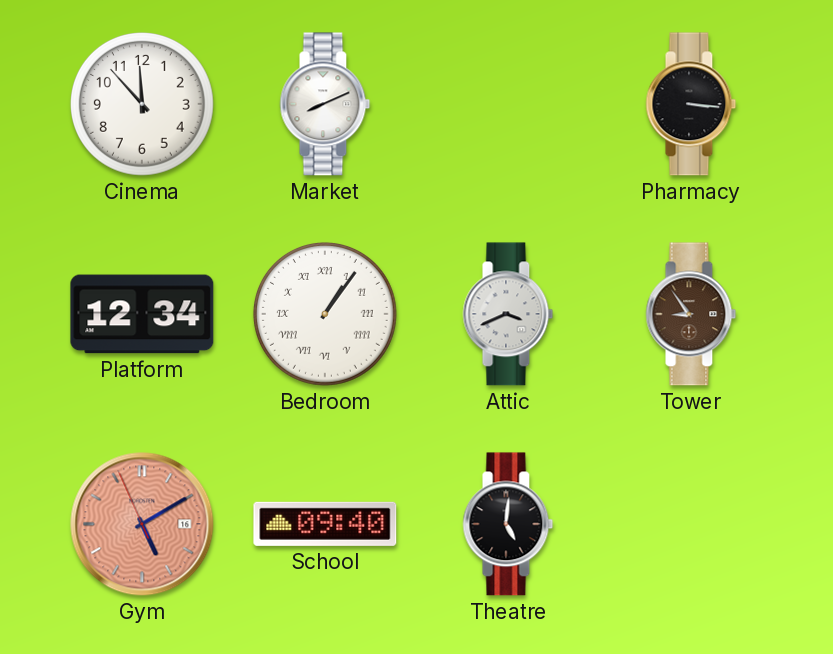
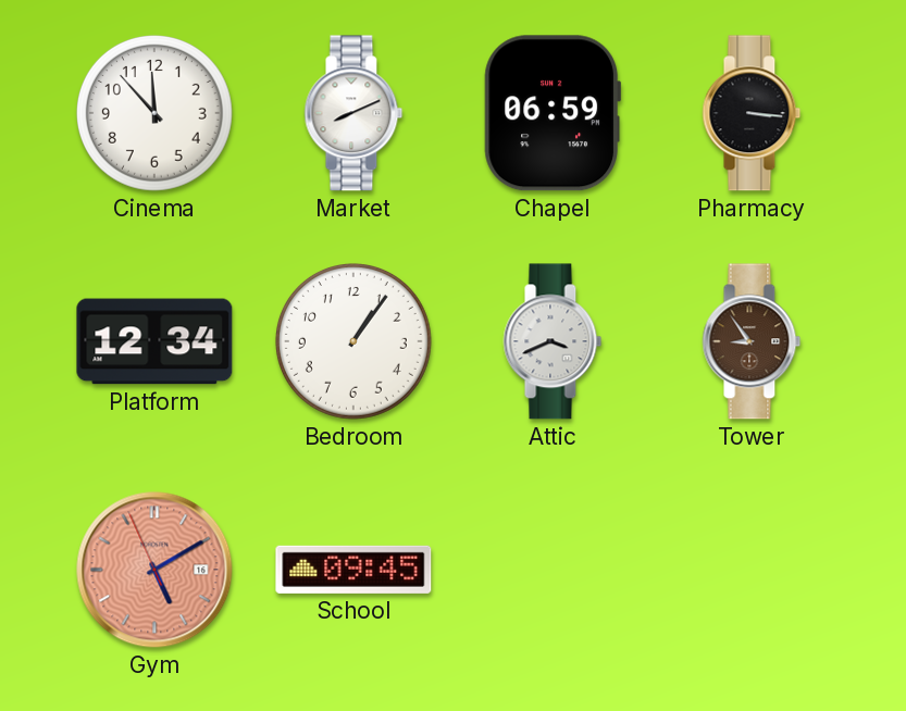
Chapel: none -> 06:59 (553, 113)
Bedroom numerals: Roman -> Arabic (353, 341)
School: 09:40 -> 09:45 (353, 570)
Theatre: 5:01 -> none (508, 524)
